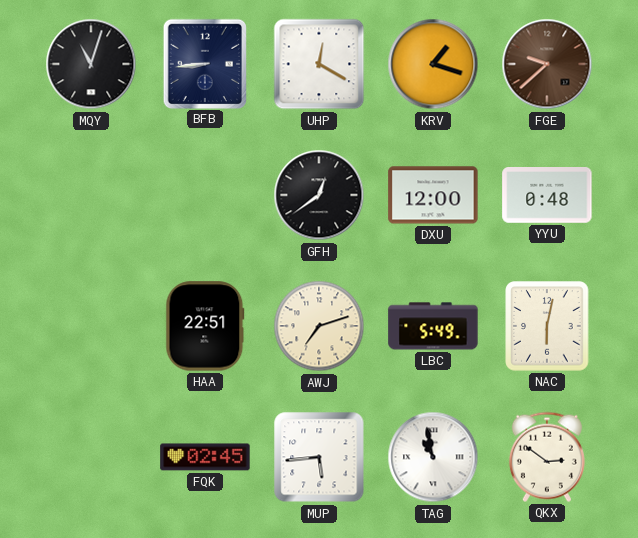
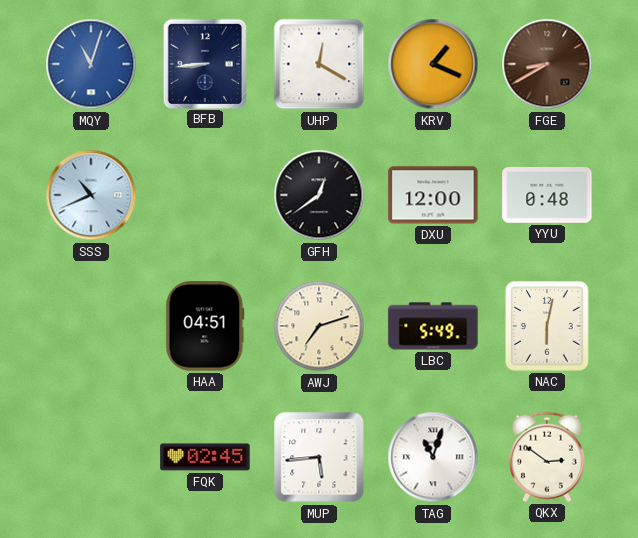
MQY dial: black -> blue (91, 64)
KRV: 1:18 -> 1:19 (433, 64)
FGE: 9:38 -> 8:40 (547, 64)
SSS: none -> 10:41 (91, 195)
HAA: 22:51 -> 04:51 (205, 326)
TAG: 10:58 -> 11:03 (433, 457)
